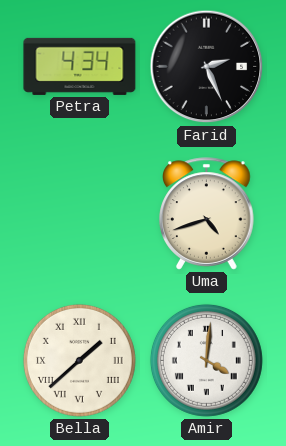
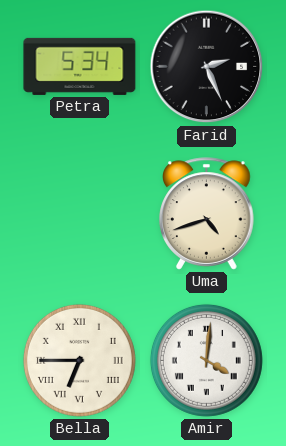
Petra: 4:34 -> 5:34 (80, 66)
Bella: 1:38 -> 6:45 (79, 360)
